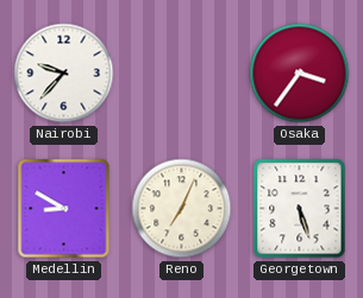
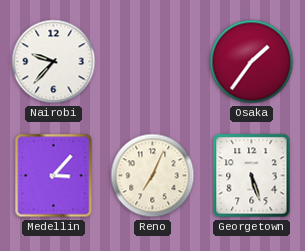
Osaka: 3:36 -> 1:36 (252, 62)
Medellin: 8:50 -> 3:07 (54, 176)
